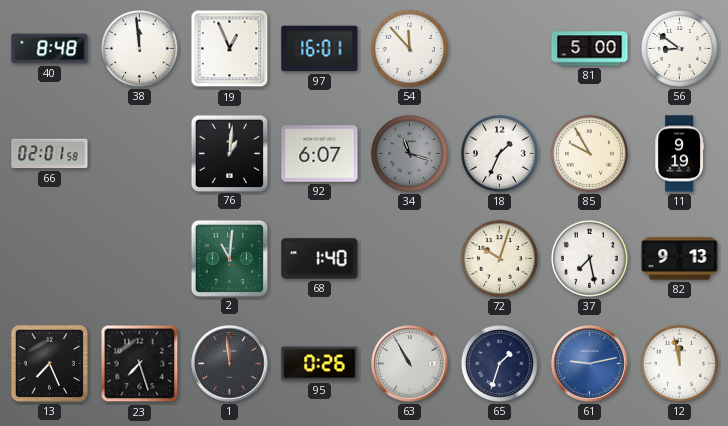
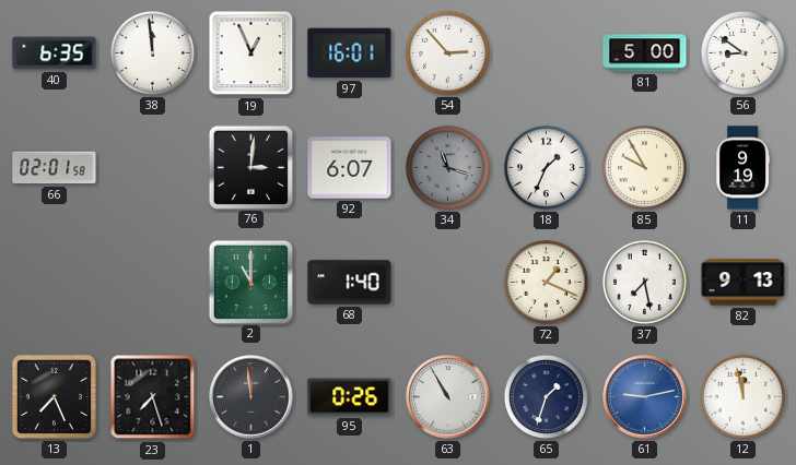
40: 8:48 -> 6:35 (55, 53)
54: 11:53 -> 2:53 (447, 52)
76: 1:01 -> 3:01 (250, 167)
2: 11:01 -> 11:00 (250, 282)
72: 10:03 -> 1:19 (546, 282)
